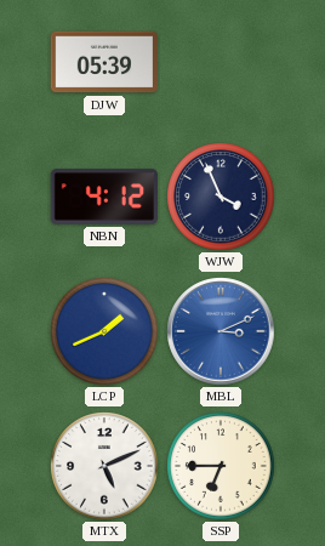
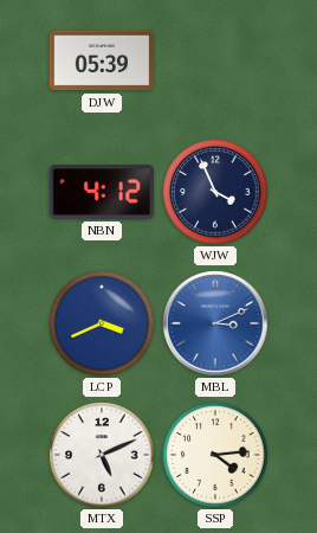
LCP: 1:41 -> 3:41 (102, 323)
SSP: 6:45 -> 4:14 (215, 455)
